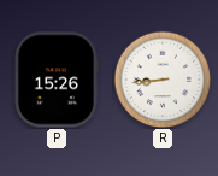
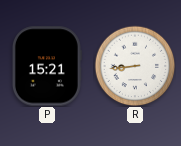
P: 15:26 -> 15:21 (47, 66)
